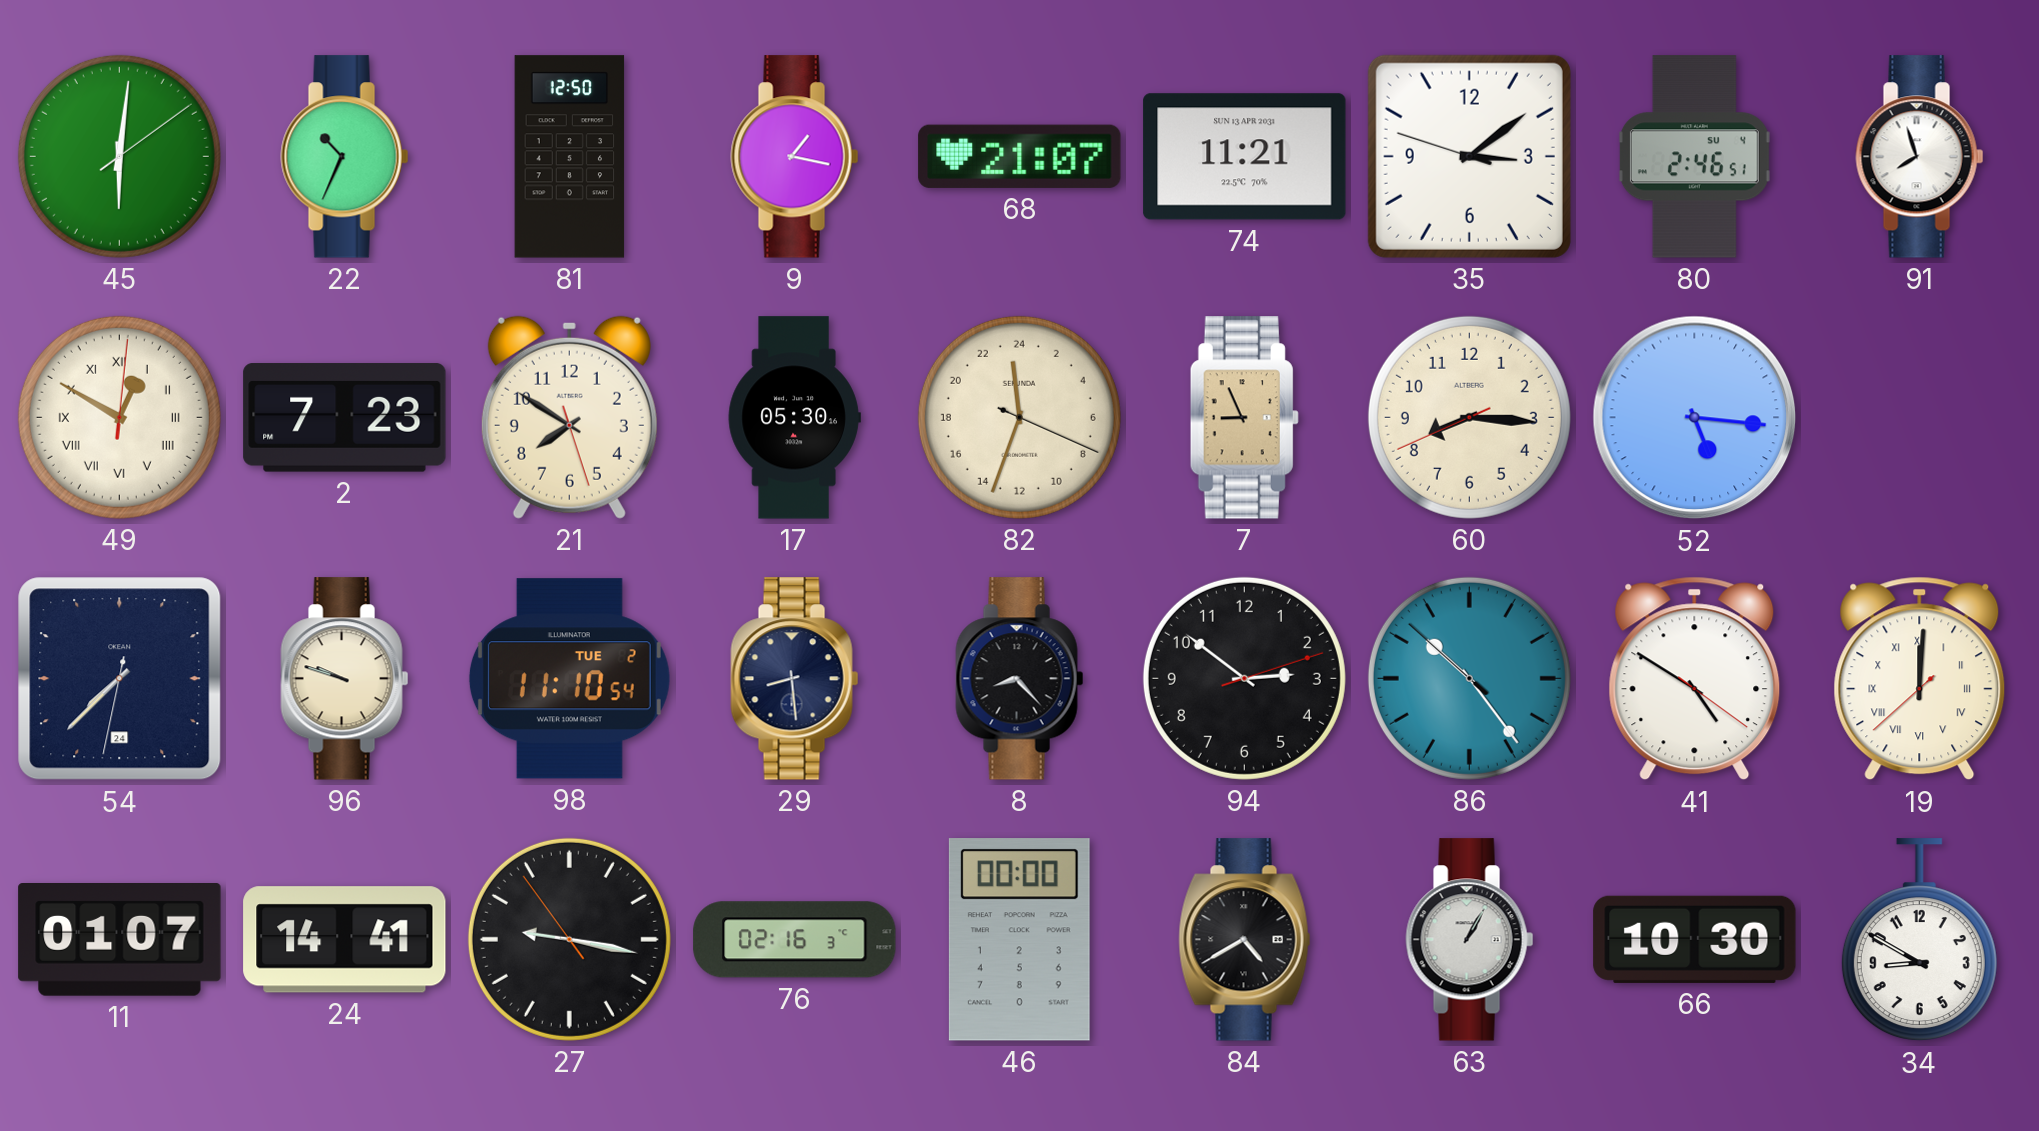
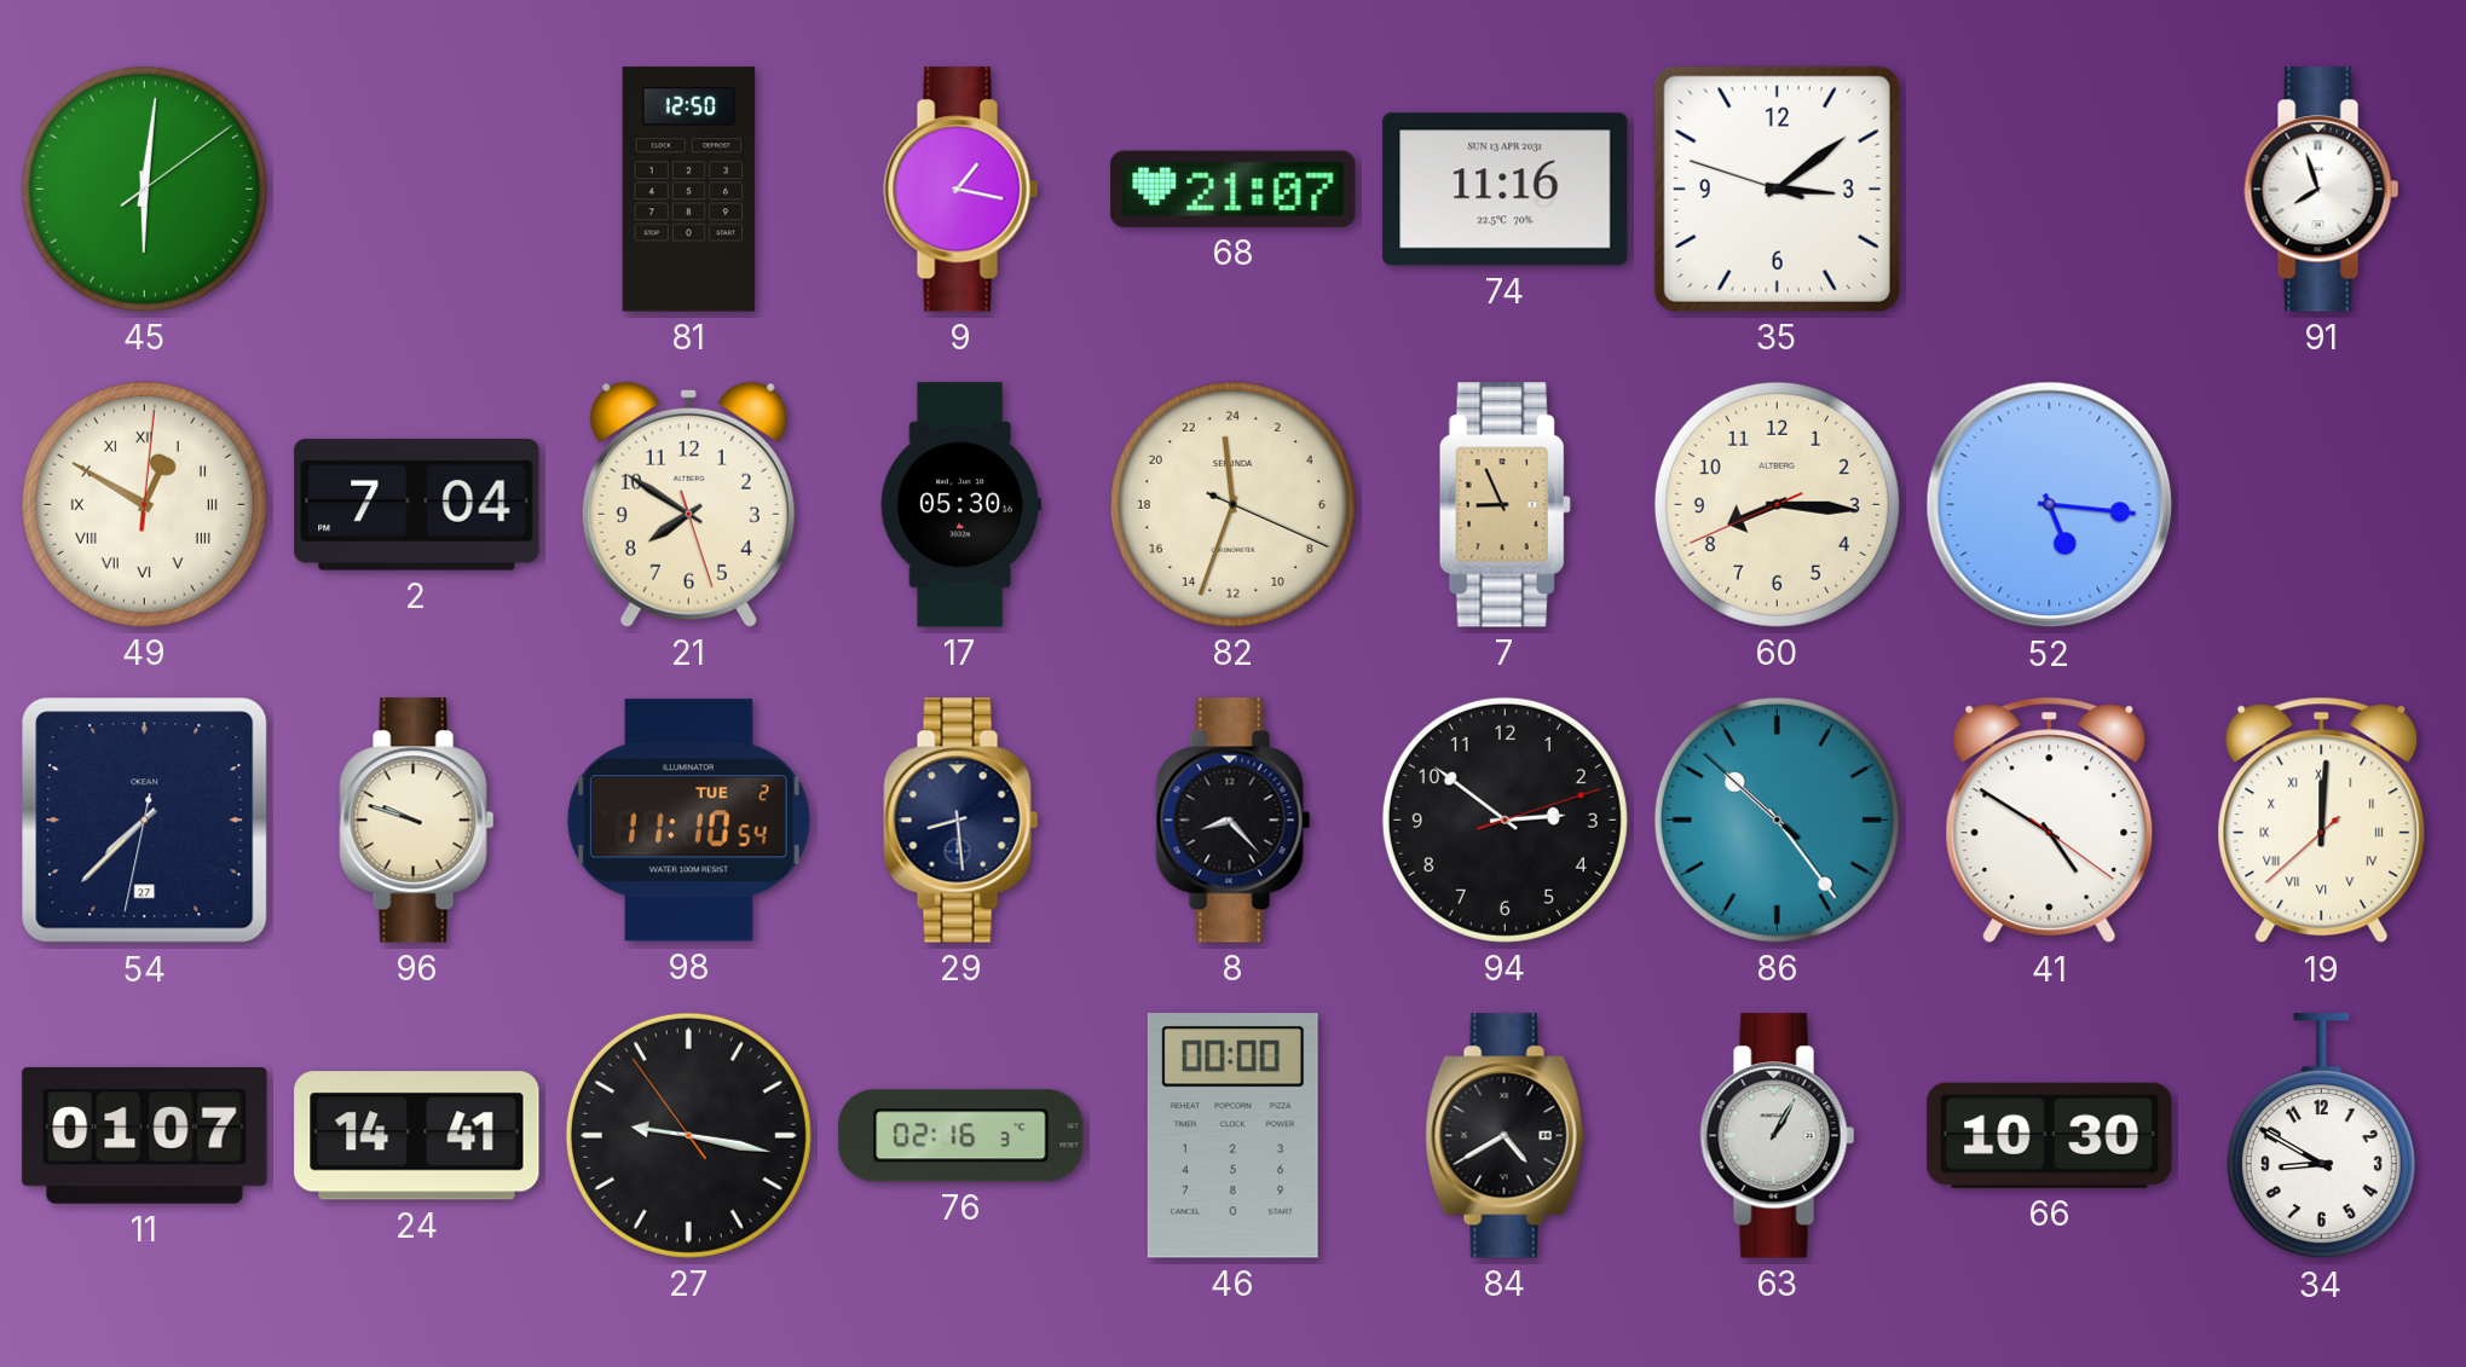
22: 10:34 -> none (345, 157)
74: 11:21 -> 11:16 (1506, 190)
80: 2:46 -> none (1694, 157)
2: 7:23 -> 7:04 (417, 505)
54 date: 24 -> 27 (145, 821)
